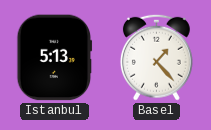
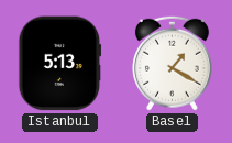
Basel: 1:23 -> 1:20 (172, 63)
